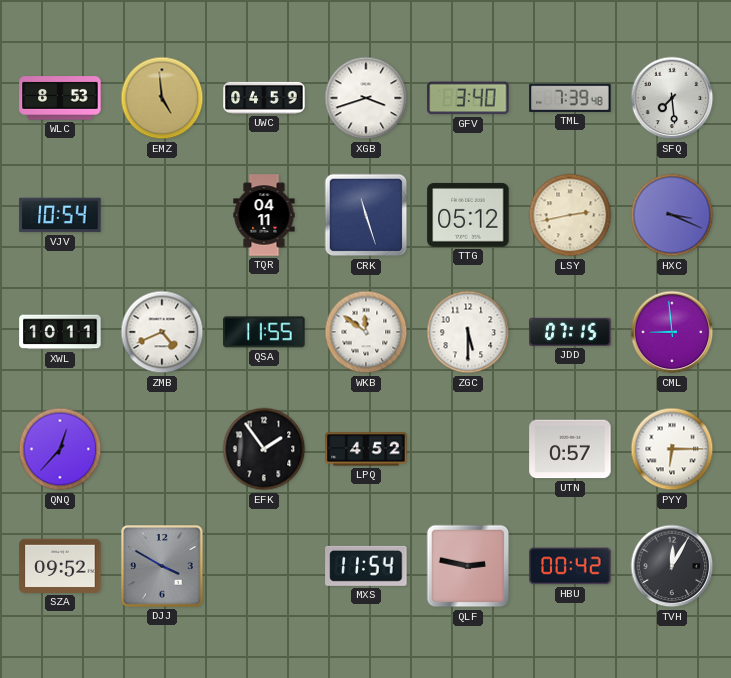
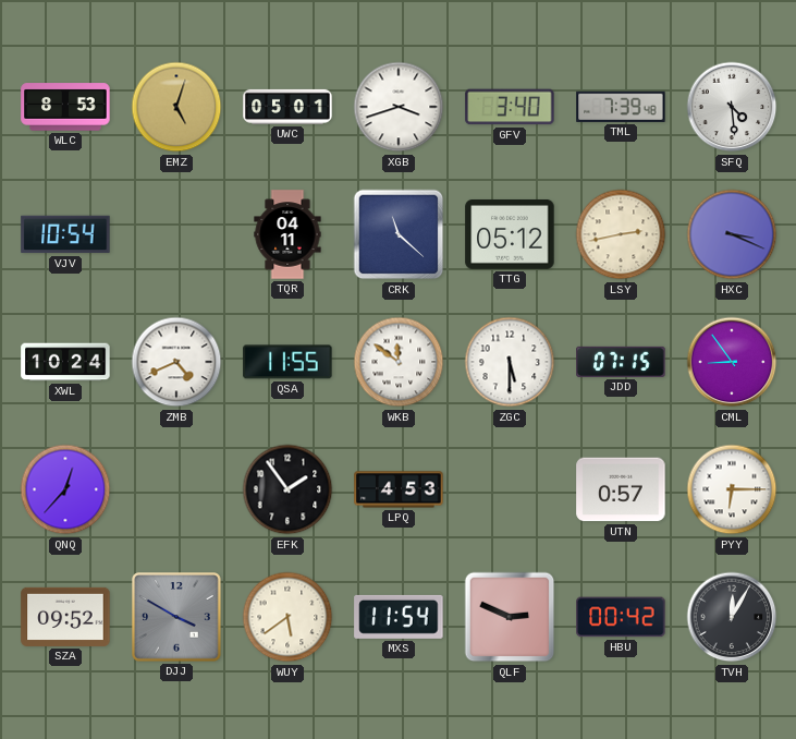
EMZ: 4:59 -> 5:03 (176, 107)
UWC: 04:59 -> 05:01 (287, 107)
SFQ: 7:29 -> 4:29 (732, 107)
CRK: 11:27 -> 11:22 (399, 234)
XWL: 10:11 -> 10:24 (65, 362)
CML: 8:59 -> 8:54 (732, 362)
LPQ: 4:52 -> 4:53 (399, 489)
WUY: none -> 5:39 (287, 617)
QLF: 2:47 -> 2:49 (510, 617)
